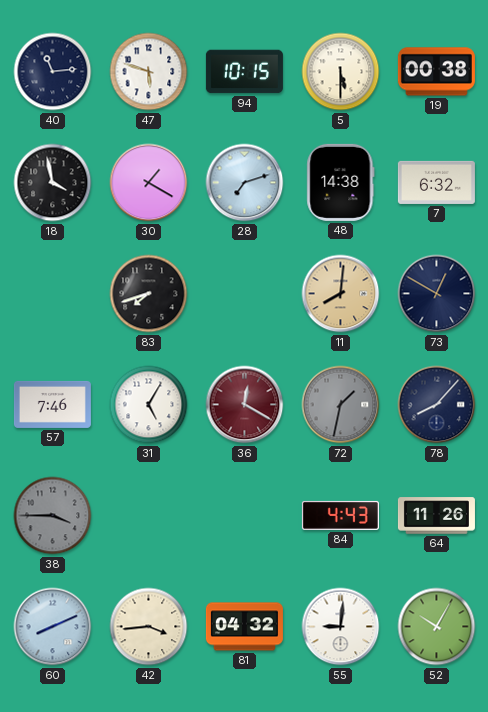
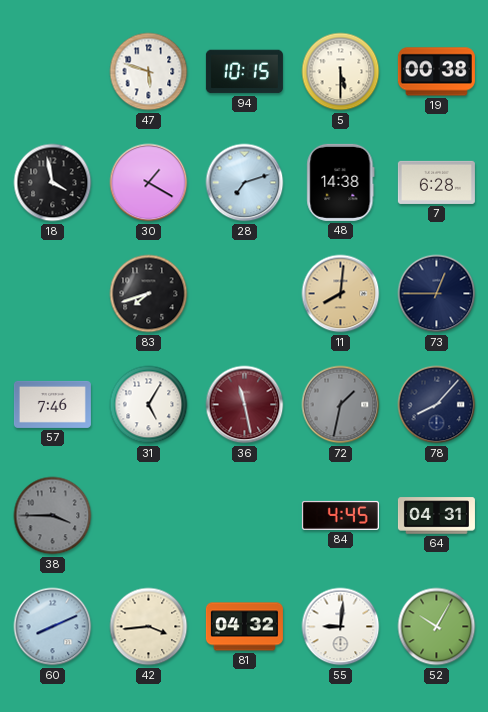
40: 11:14 -> none (53, 72)
7: 6:32 -> 6:28 (436, 182)
73: 12:50 -> 12:45 (437, 294)
36: 12:20 -> 11:28 (245, 405)
84: 4:43 -> 4:45 (340, 515)
64: 11:26 -> 04:31 (436, 516)
